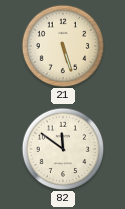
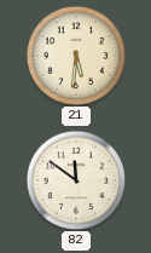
21: 5:27 -> 5:31 (76, 56)
